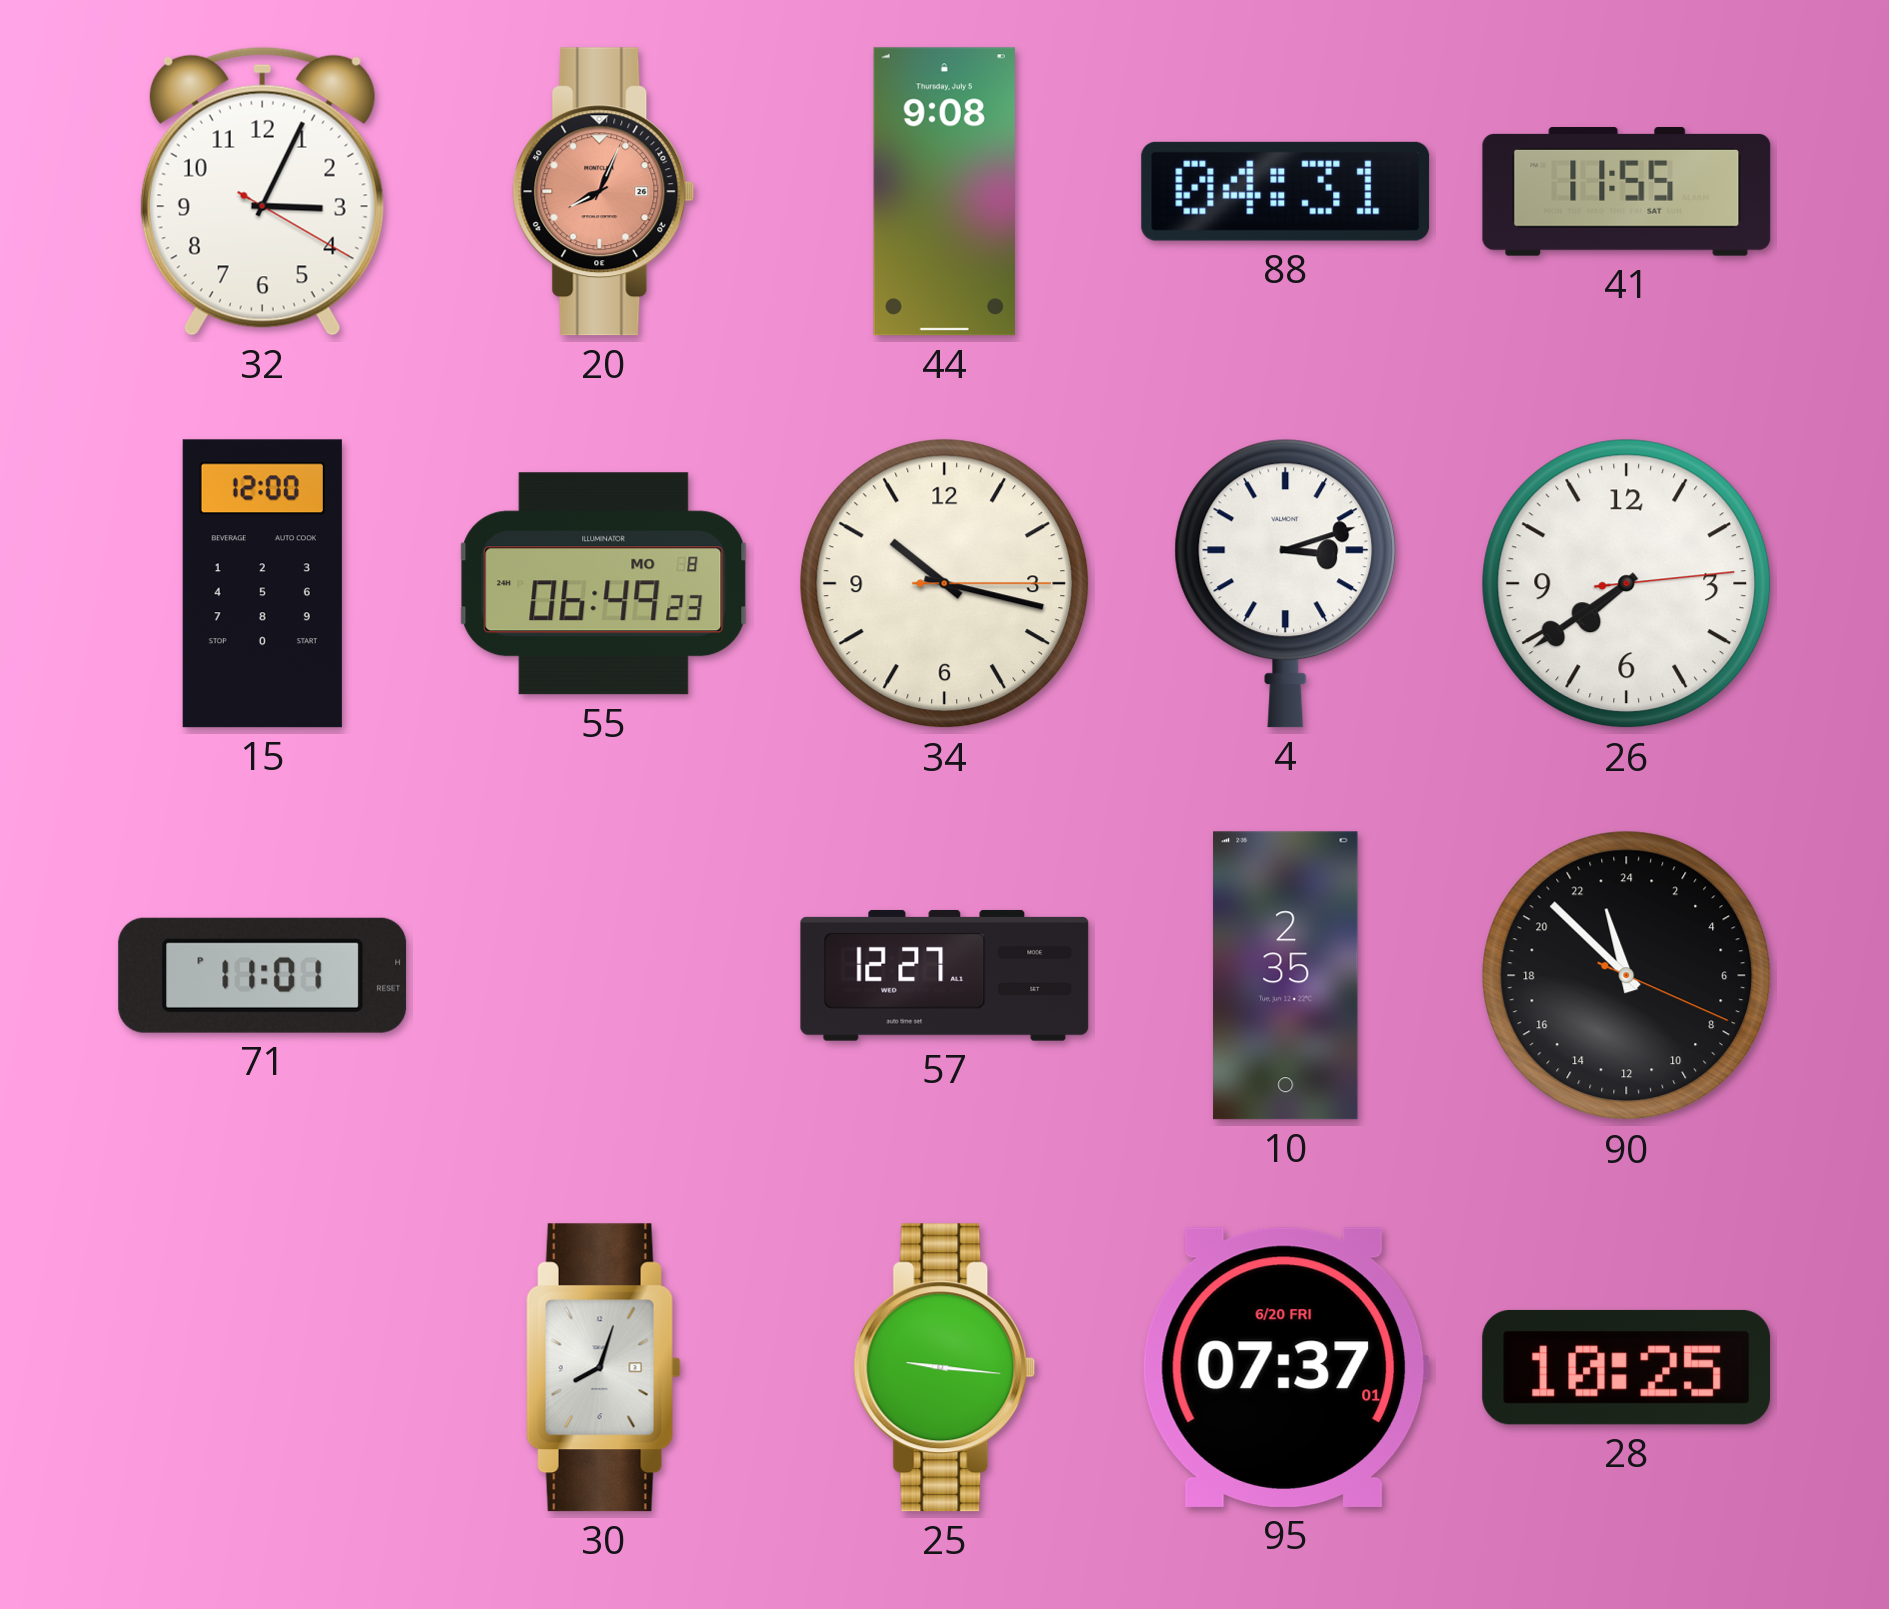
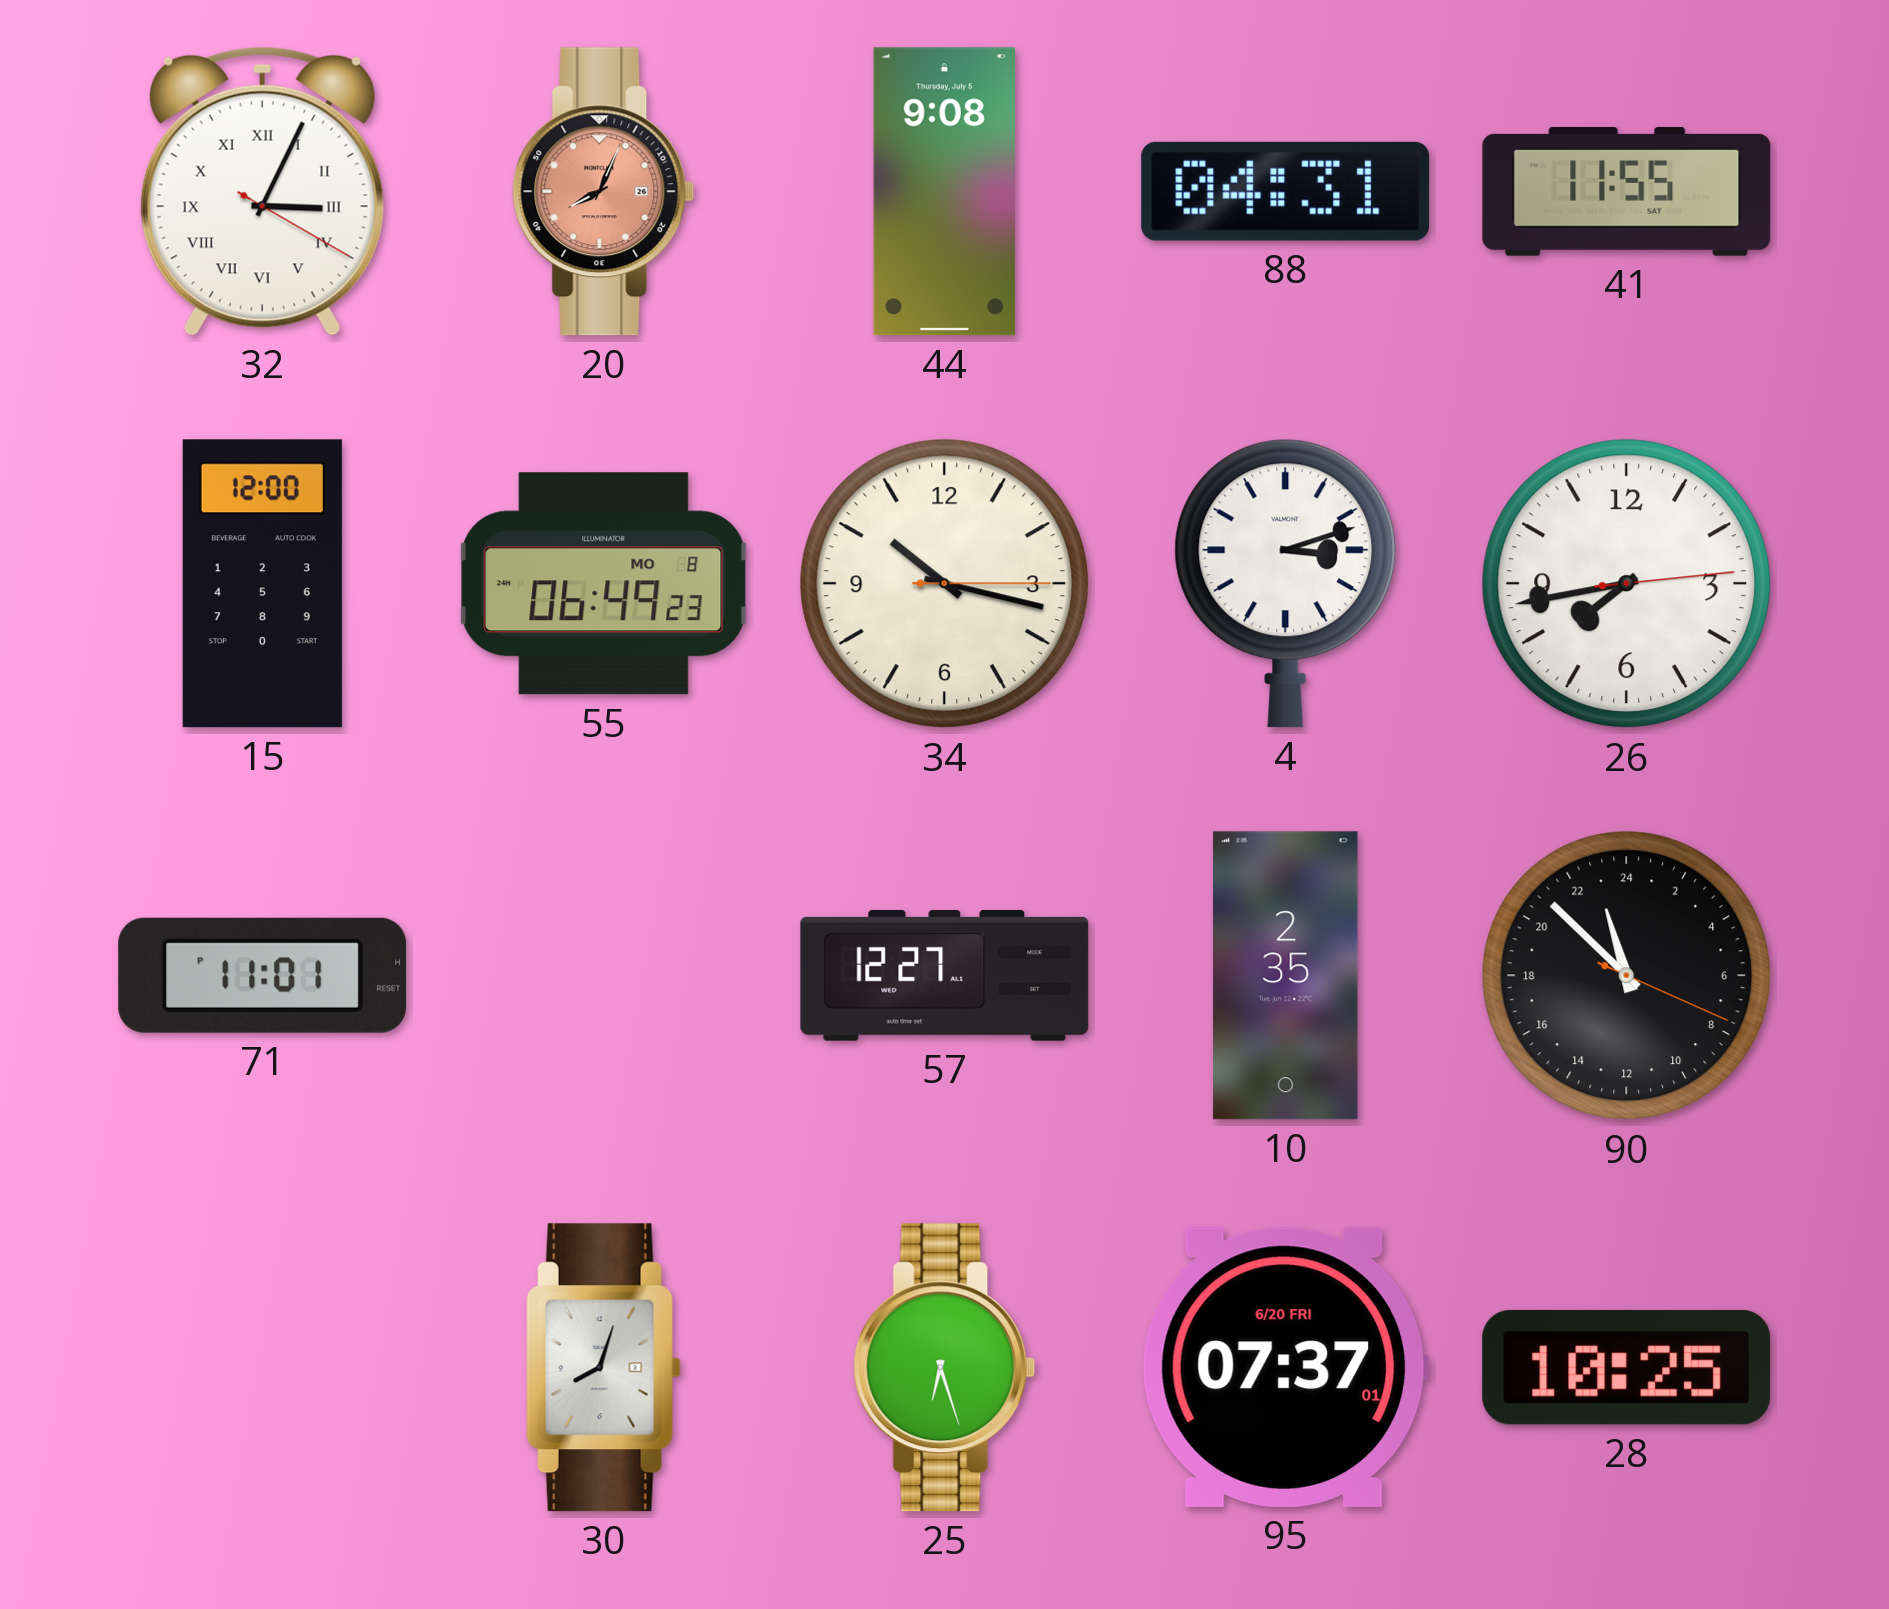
32 numerals: Arabic -> Roman (262, 191)
26: 7:39 -> 7:43 (1627, 584)
25: 9:16 -> 6:27 (945, 1368)
